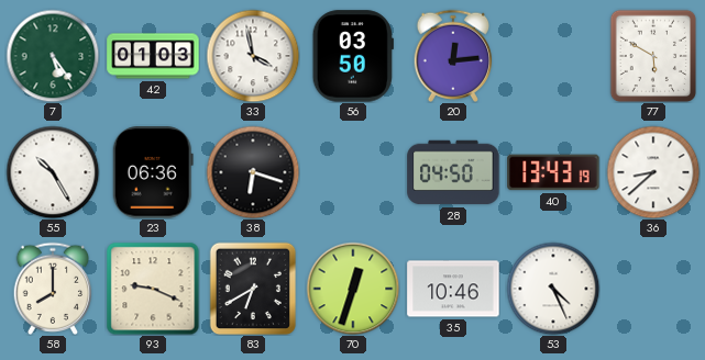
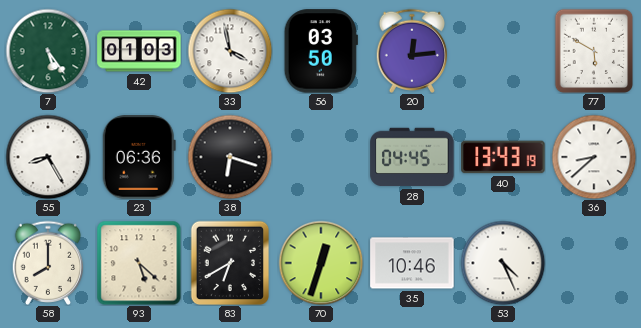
55: 10:25 -> 8:25 (48, 157)
28: 04:50 -> 04:45 (412, 157)
93: 9:19 -> 5:22 (139, 263)
